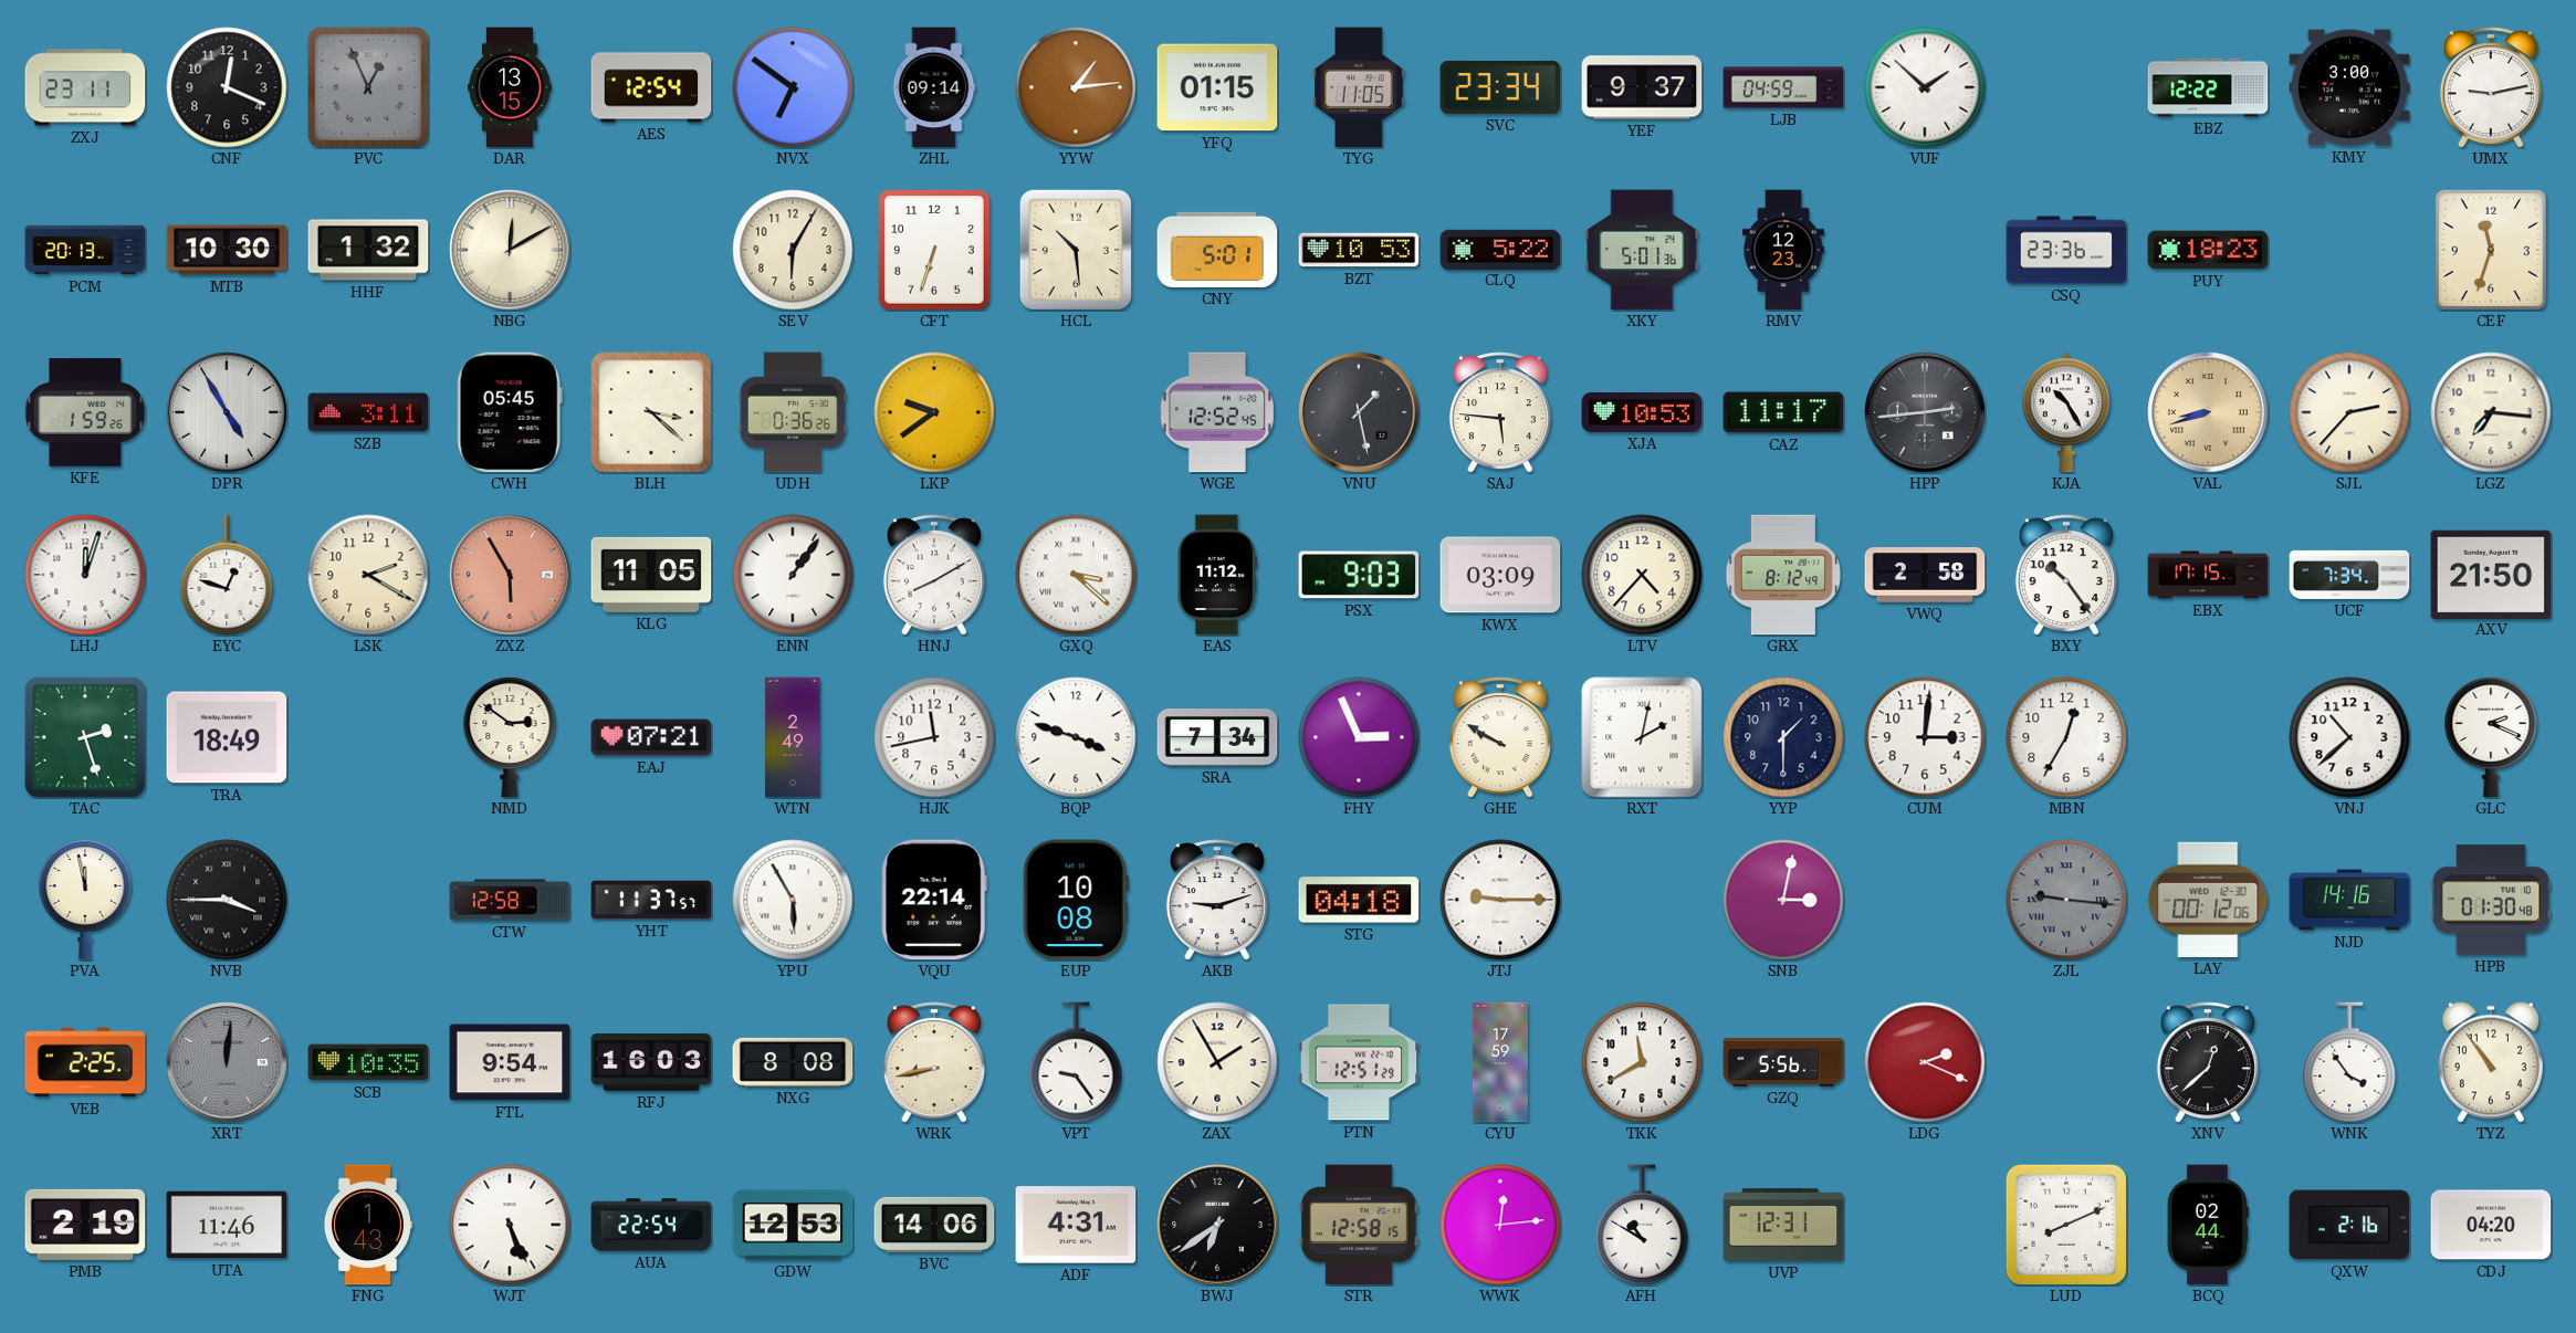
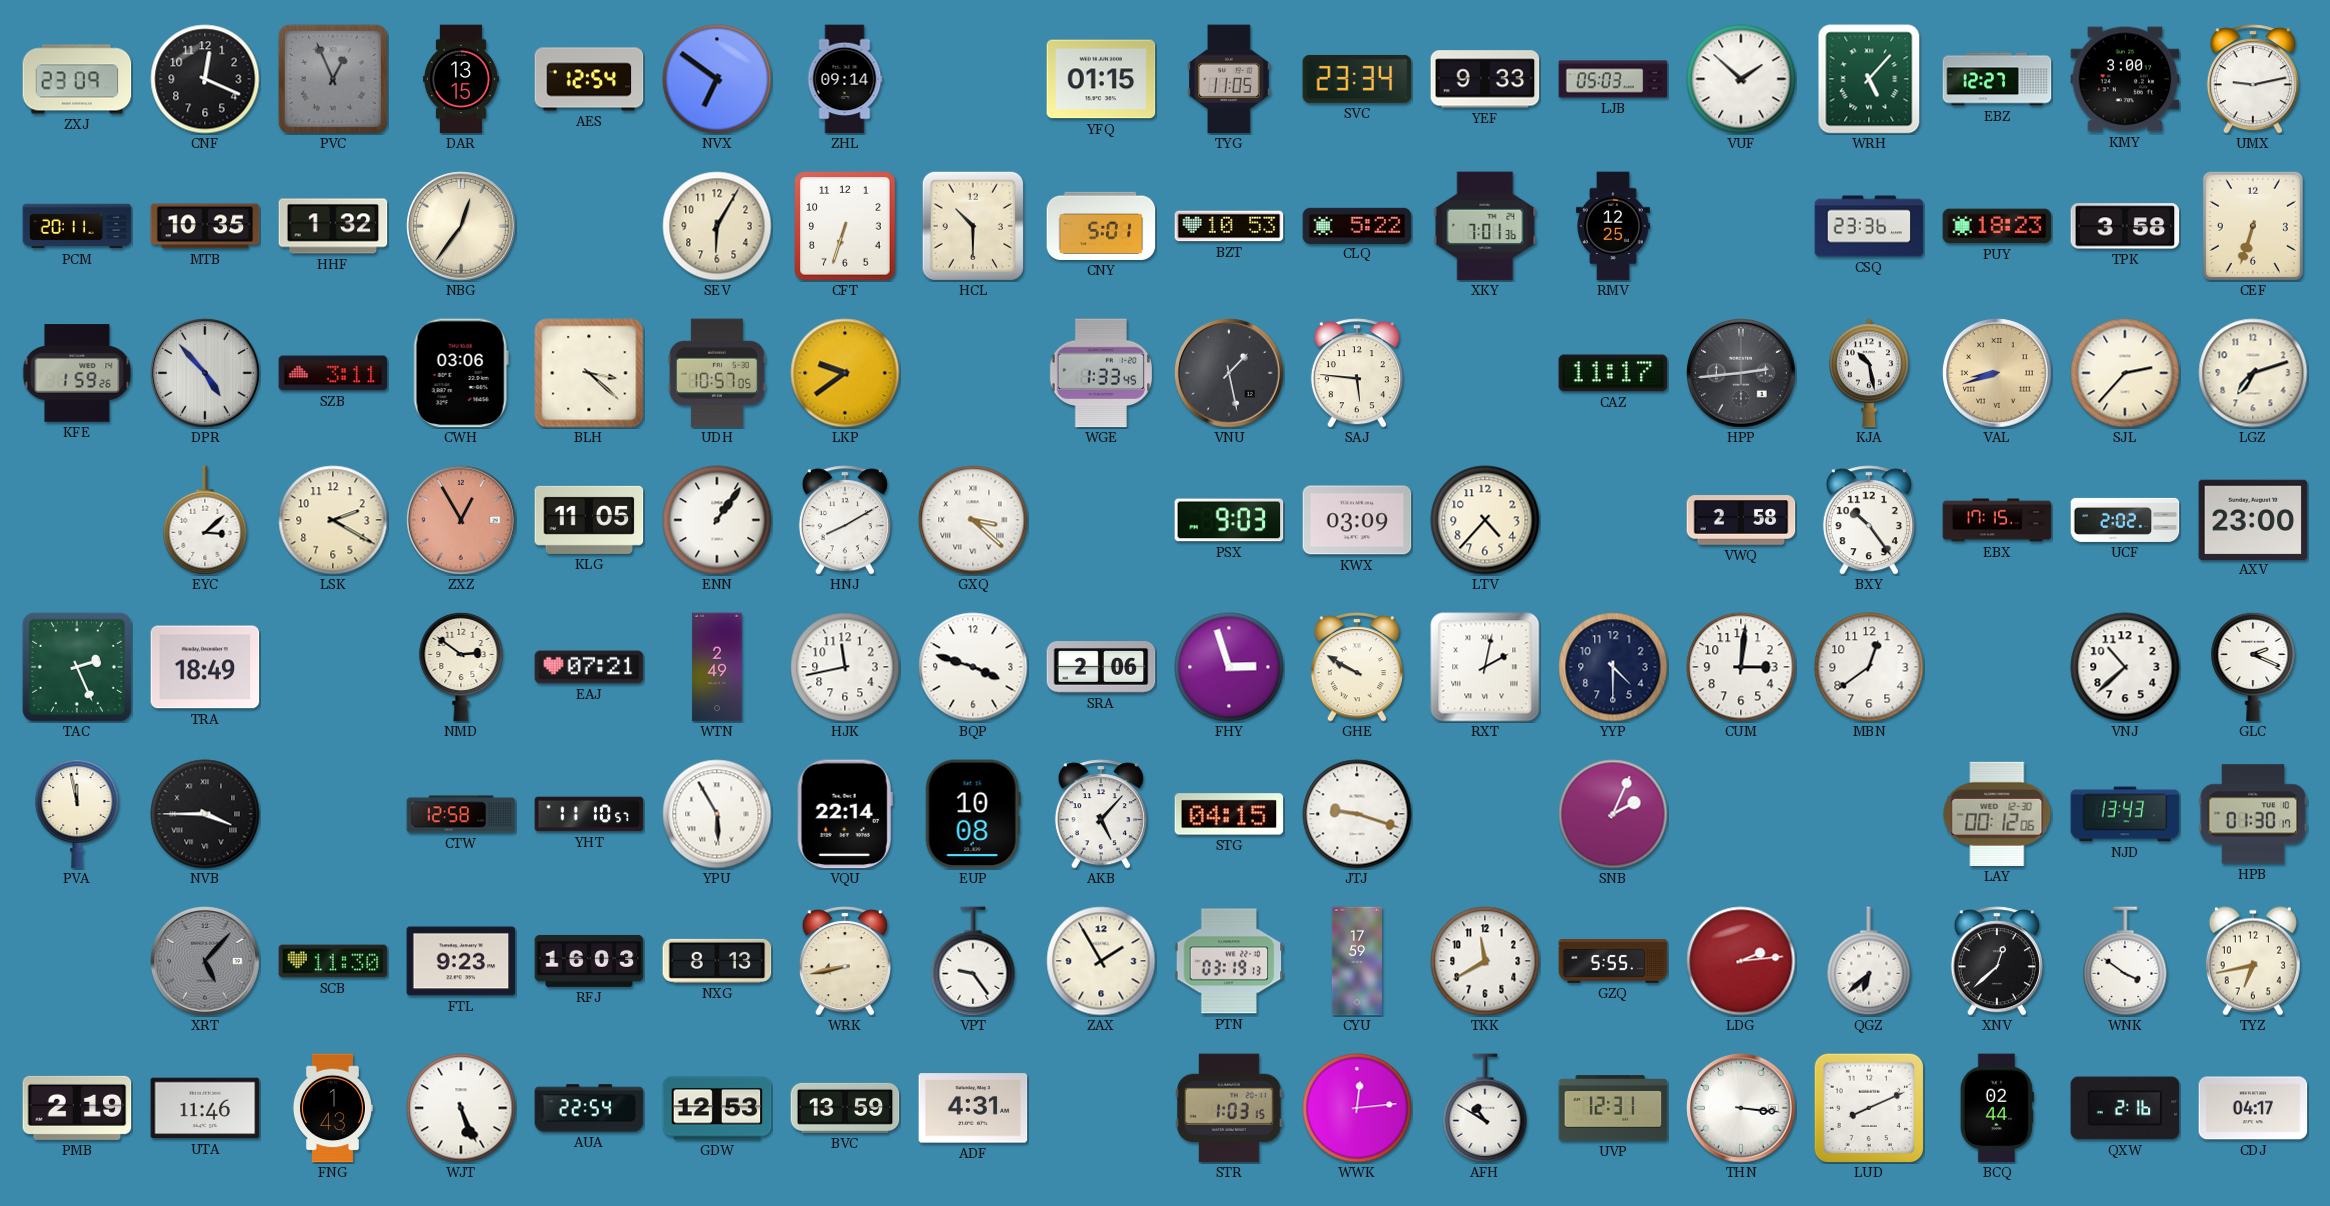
ZXJ: 23:11 -> 23:09 (77, 79)
YYW: 1:14 -> none (1076, 87)
YEF: 9:37 -> 9:33 (1485, 79)
LJB: 04:59 -> 05:03 (1613, 79)
WRH: none -> 5:07 (1869, 79)
EBZ: 12:22 -> 12:27 (1997, 79)
PCM: 20:13 -> 20:11 (77, 226)
MTB: 10:30 -> 10:35 (205, 226)
NBG: 12:10 -> 12:36 (461, 226)
HCL: 10:29 -> 10:30 (973, 226)
XKY: 5:01 -> 7:01 (1485, 226)
RMV: 12:23 -> 12:25 (1613, 226)
TPK: none -> 3:58 (2125, 226)
CEF: 11:33 -> 6:33 (2253, 226)
DPR: 4:55 -> 4:53 (205, 373)
CWH: 05:45 -> 03:06 (461, 373)
UDH: 0:36 -> 10:57 (717, 373)
WGE: 12:52 -> 1:33 (1101, 373)
XJA: 10:53 -> none (1642, 412)
KJA: 10:25 -> 10:28 (1869, 373)
LGZ: 7:16 -> 7:12 (2253, 373)
LHJ: 12:03 -> none (85, 575)
EYC: 12:48 -> 3:08 (205, 520)
ZXZ: 5:55 -> 12:55 (461, 520)
EAS: 11:12 -> none (1217, 575)
GRX: 8:12 -> none (1782, 575)
UCF: 7:34 -> 2:02 (2125, 520)
AXV: 21:50 -> 23:00 (2253, 519)
TAC: 2:27 -> 2:26 (77, 667)
SRA: 7:34 -> 2:06 (1101, 667)
FHY: 2:56 -> 2:57 (1229, 667)
YYP: 1:30 -> 4:30 (1613, 667)
MBN: 12:35 -> 12:39 (1869, 667)
YHT: 11:37 -> 11:10 (589, 814)
AKB: 9:12 -> 5:07 (1101, 814)
STG: 04:18 -> 04:15 (1229, 814)
JTJ: 9:15 -> 9:18 (1357, 814)
SNB: 3:02 -> 2:04 (1613, 814)
ZJL: 9:16 -> none (2066, 900)
NJD: 14:16 -> 13:43 (2125, 814)
HPB: 01:30:48 -> 01:30:17 (2253, 814)
VEB: 2:25 -> none (85, 1062)
XRT: 12:01 -> 5:07 (205, 961)
SCB: 10:35 -> 11:30 (333, 961)
FTL: 9:54 -> 9:23 (461, 961)
NXG: 8:08 -> 8:13 (717, 961)
PTN: 12:51 -> 03:19 (1229, 961)
GZQ: 5:56 -> 5:55 (1613, 961)
LDG: 2:19 -> 2:14 (1741, 961)
QGZ: none -> 6:38 (1869, 961)
WNK: 3:54 -> 3:51 (2125, 961)
TYZ: 10:54 -> 6:43 (2253, 961)
BVC: 14:06 -> 13:59 (845, 1108)
BWJ: 6:39 -> none (1217, 1225)
STR: 12:58 -> 1:03 (1229, 1108)
THN: none -> 3:16 (1741, 1108)
CDJ: 04:20 -> 04:17 (2253, 1108)
